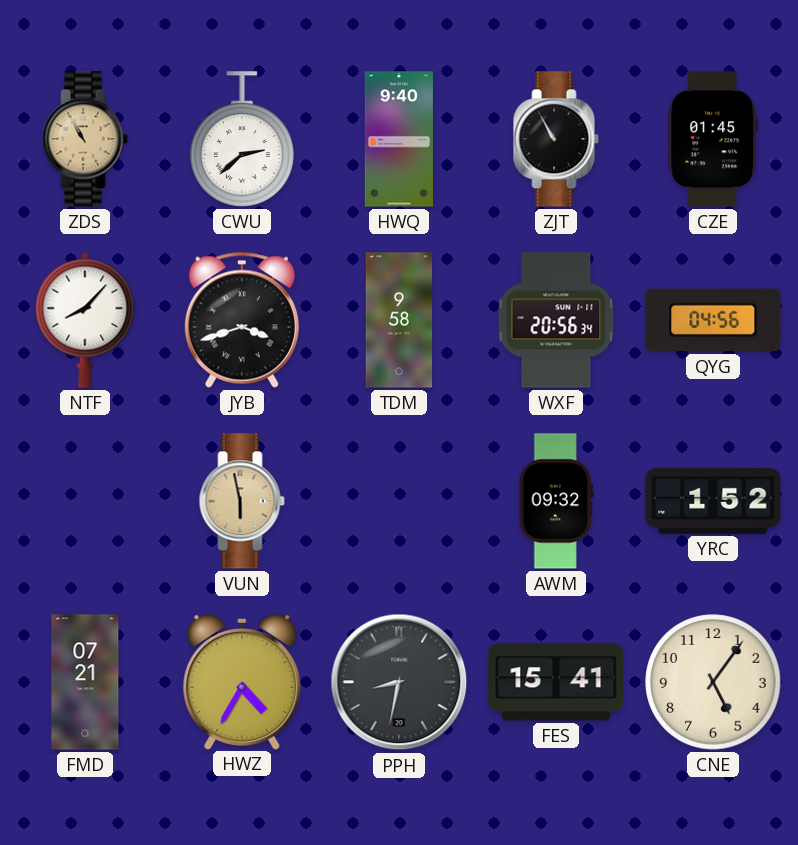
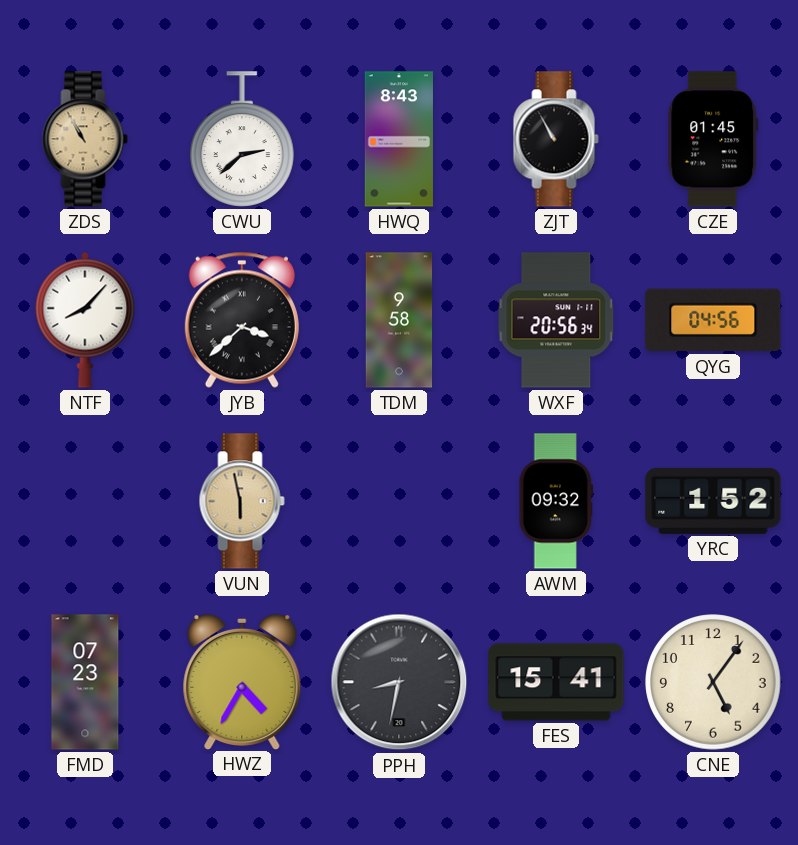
HWQ: 9:40 -> 8:43 (399, 139)
JYB: 3:42 -> 3:38 (242, 320)
FMD: 07:21 -> 07:23 (85, 682)
